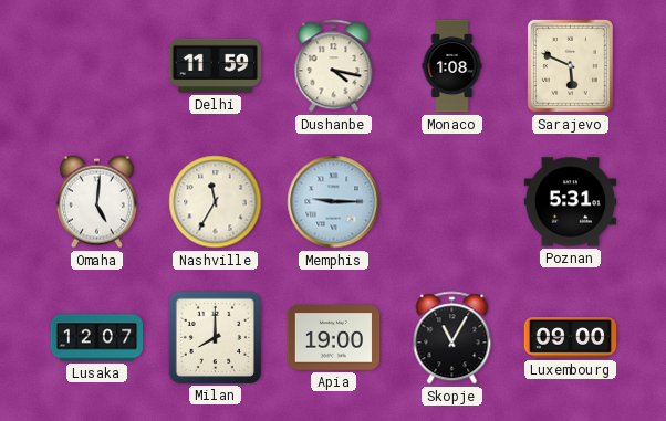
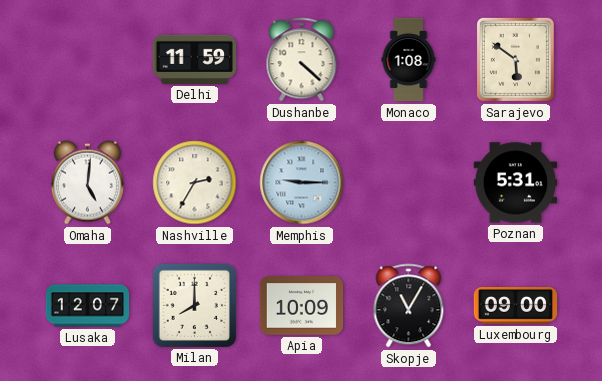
Dushanbe: 4:17 -> 4:22 (302, 60)
Sarajevo: 5:49 -> 5:51 (515, 59)
Nashville: 11:35 -> 2:35 (195, 183)
Apia: 19:00 -> 10:09 (302, 306)
